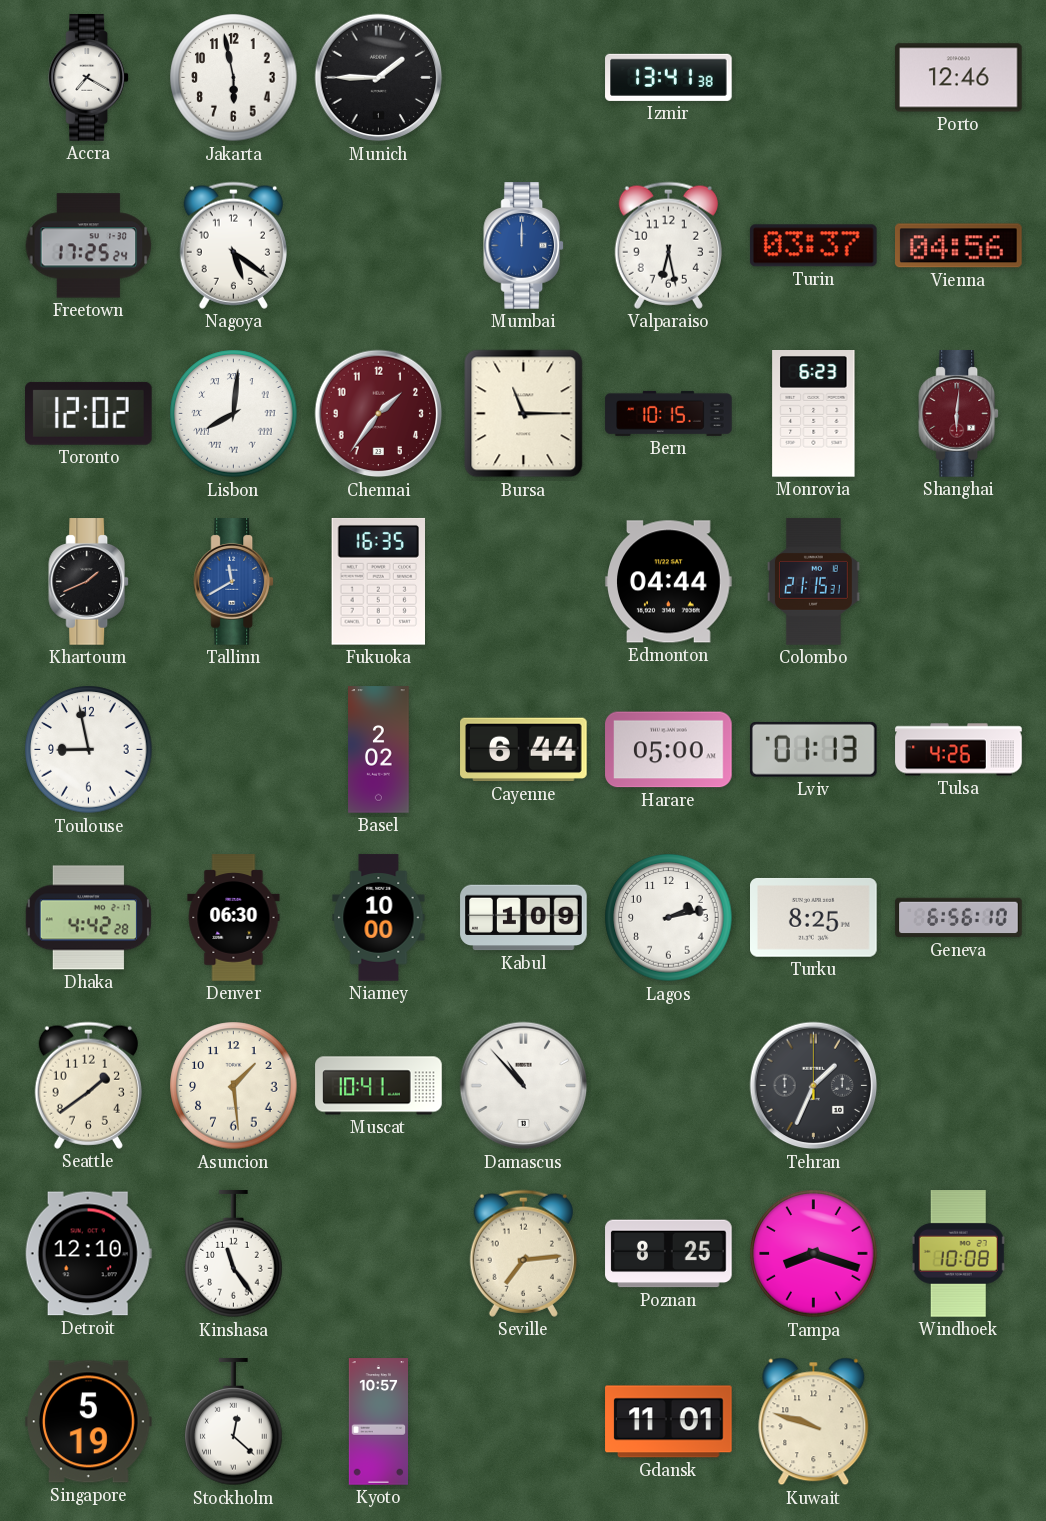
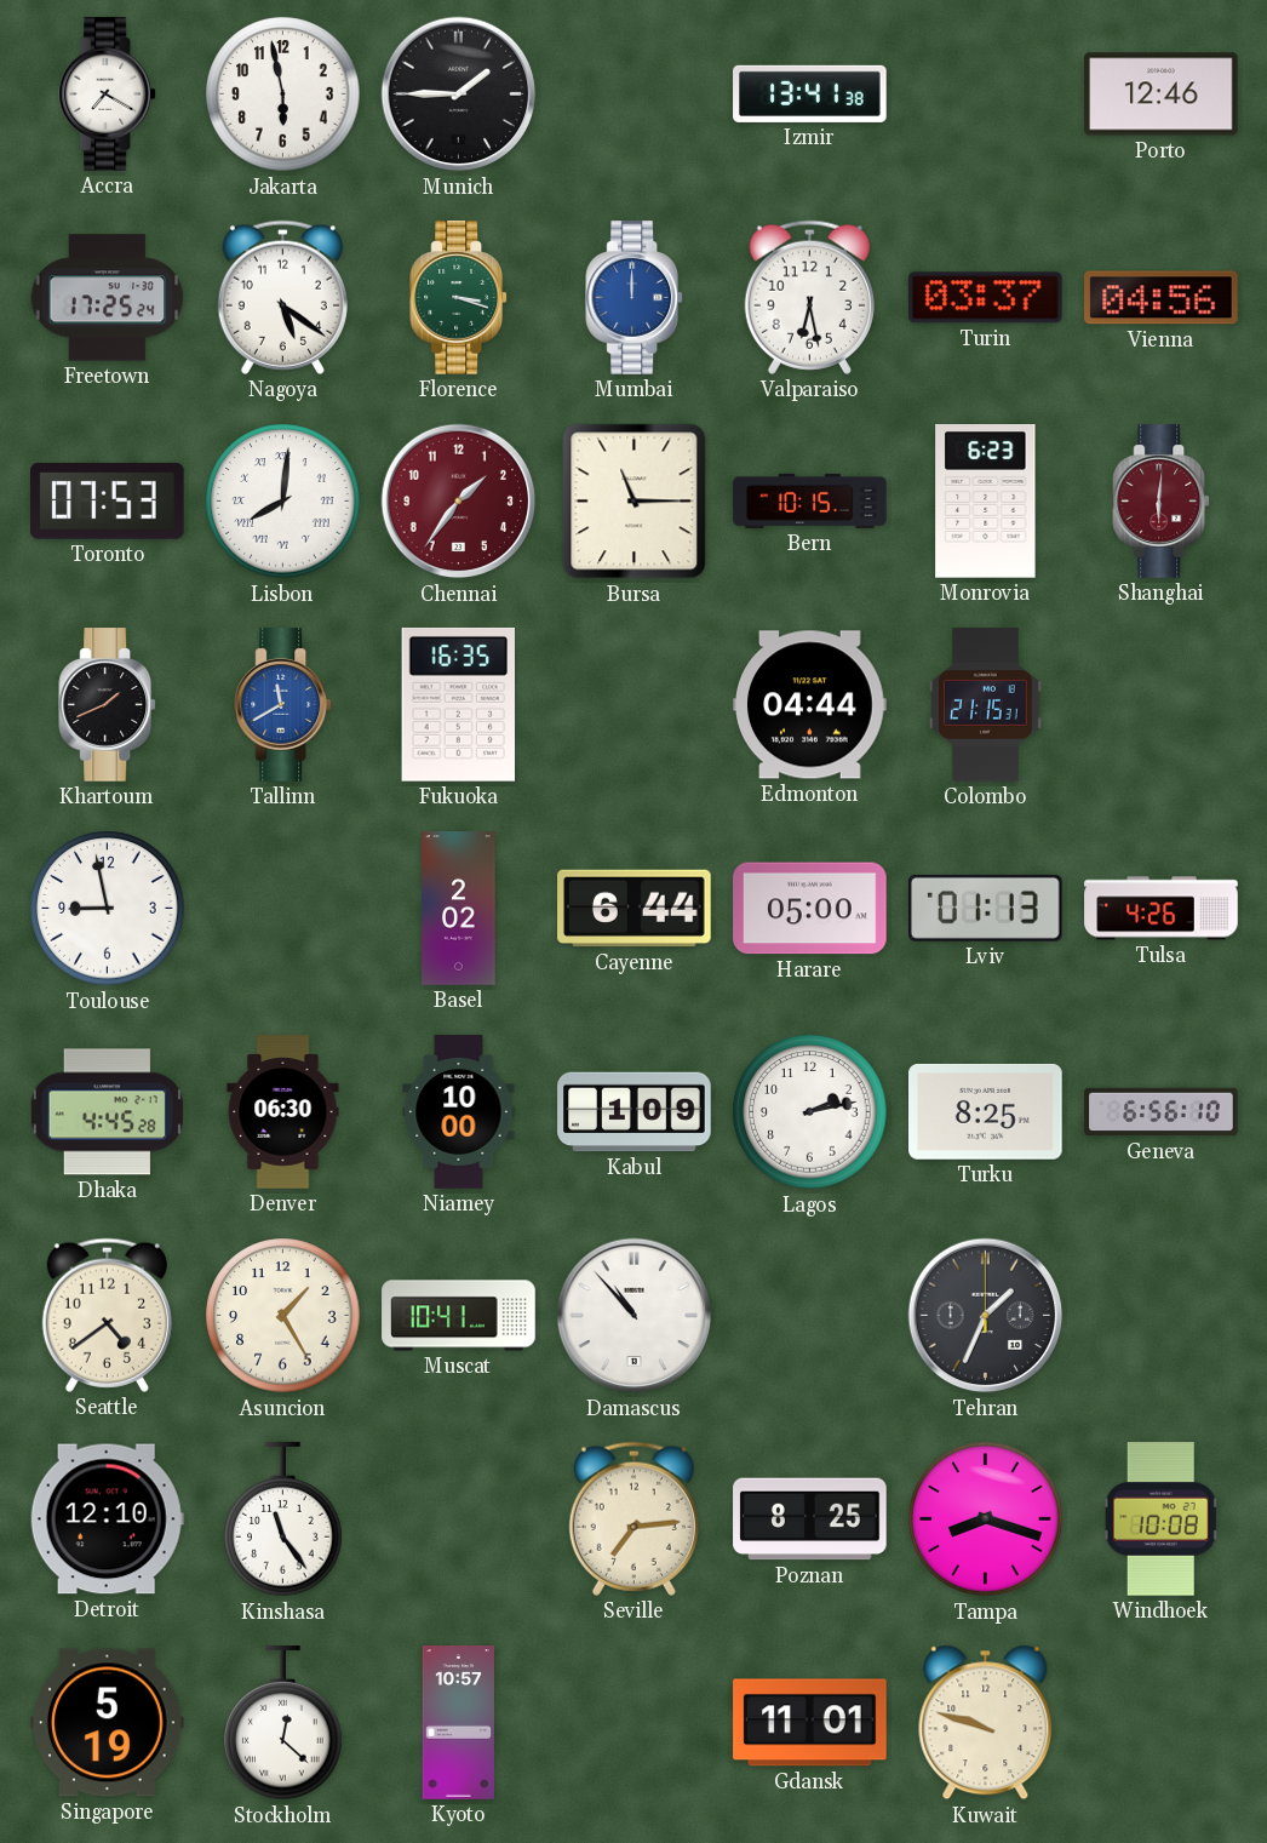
Florence: none -> 3:18 (459, 298)
Toronto: 12:02 -> 07:53 (108, 500)
Dhaka: 4:42 -> 4:45 (107, 1112)
Seattle: 1:39 -> 4:39 (107, 1315)
Asuncion: 1:29 -> 1:25 (283, 1316)
